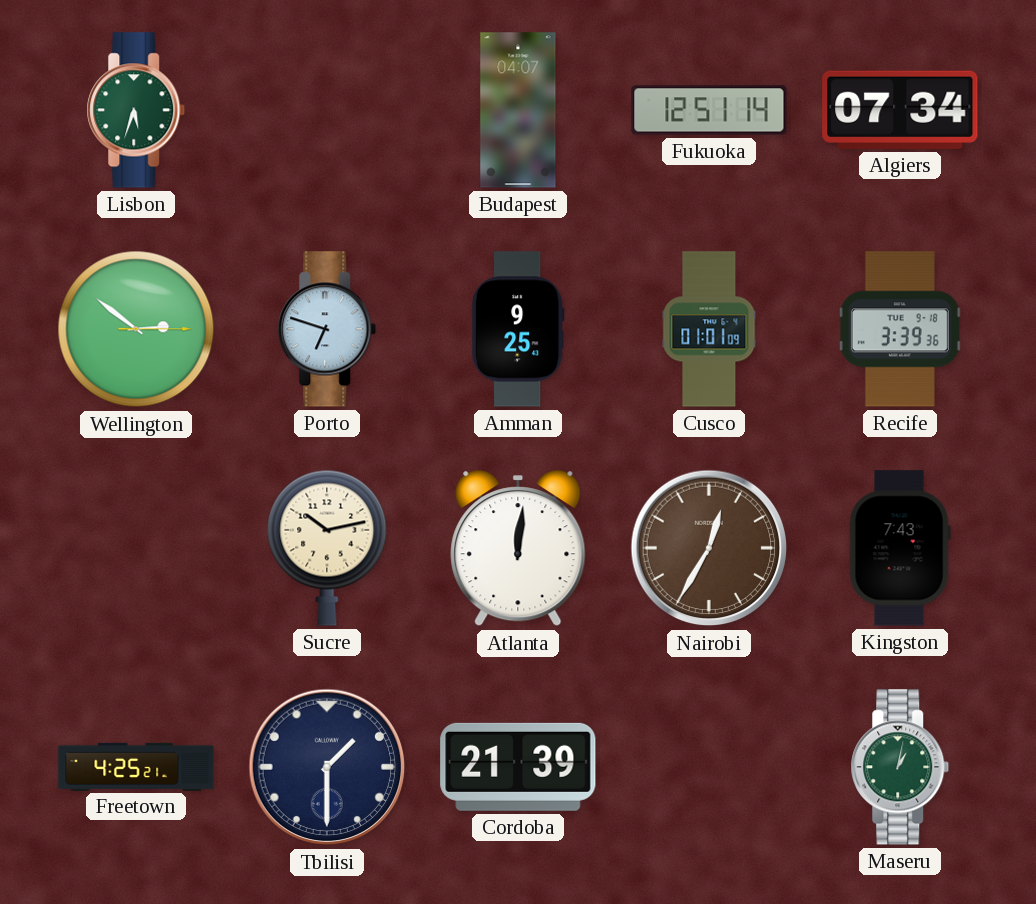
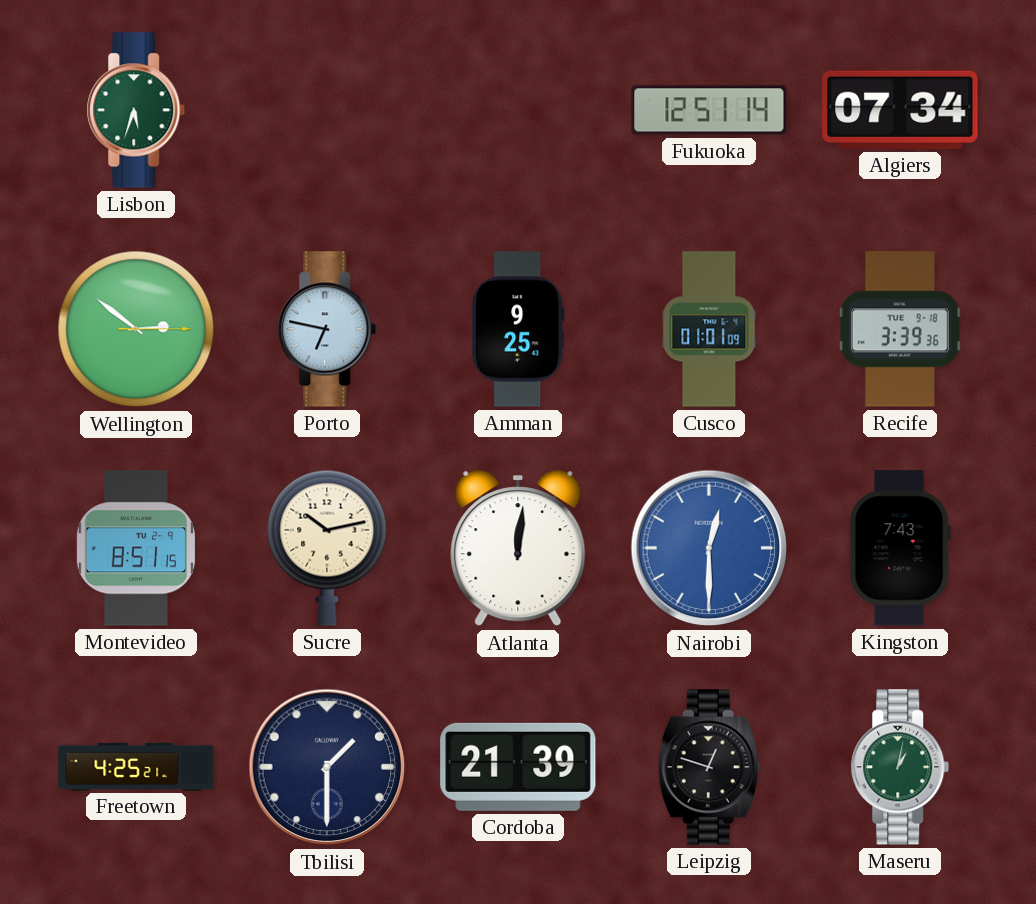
Budapest: 04:07 -> none (518, 110)
Porto: 6:48 -> 6:47 (327, 329)
Montevideo: none -> 8:51 (136, 548)
Nairobi: 12:35 -> 12:30 (709, 548)
Nairobi dial: brown -> blue (709, 548)
Leipzig: none -> 12:48 (709, 767)
